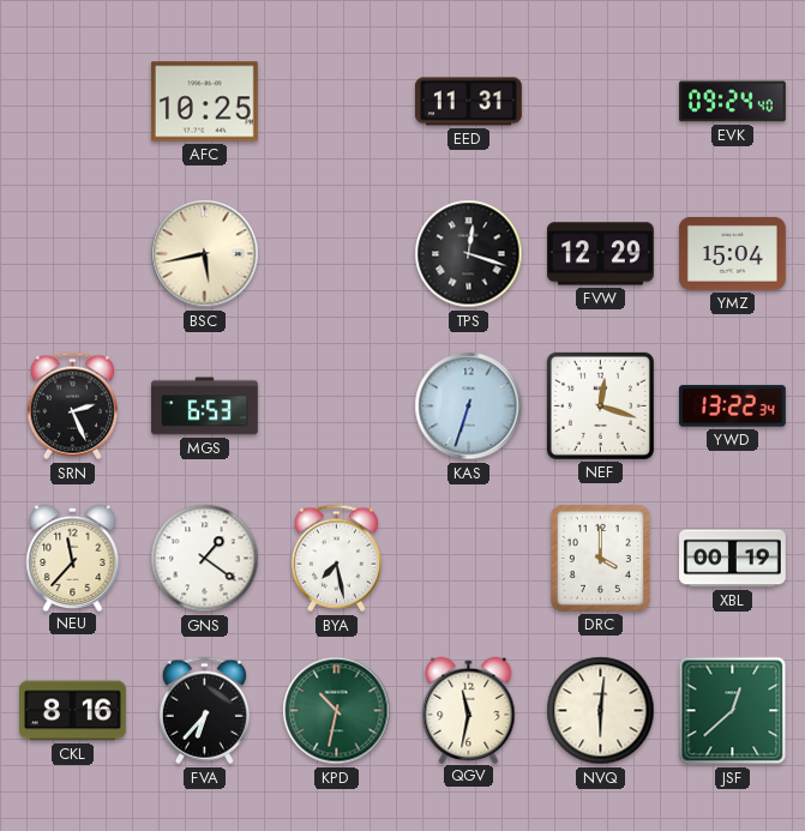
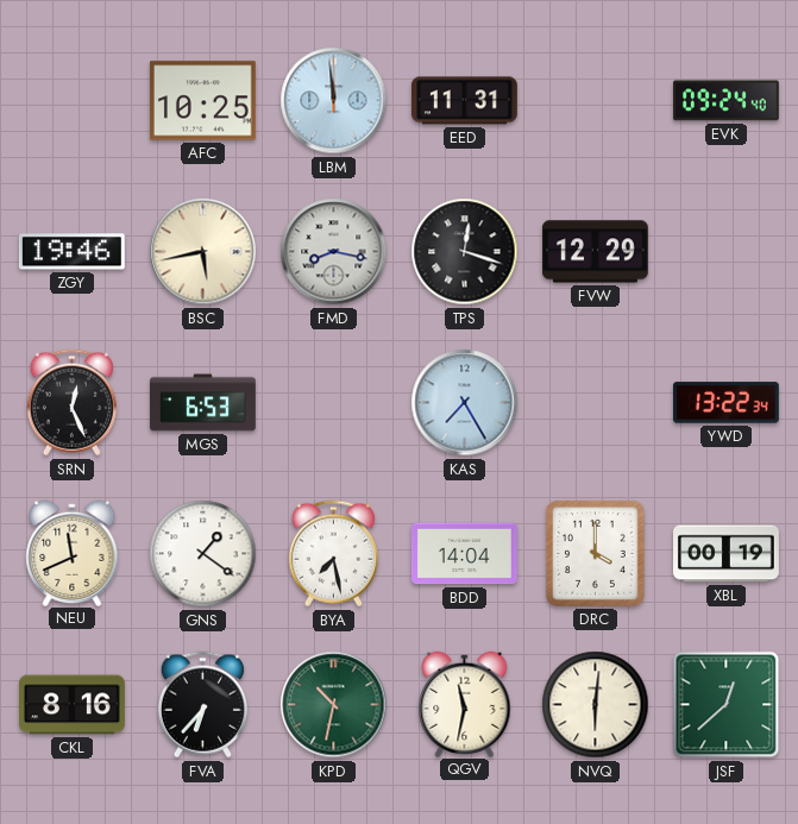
LBM: none -> 11:59 (334, 101)
ZGY: none -> 19:46 (71, 252)
FMD: none -> 8:17 (334, 252)
YMZ: 15:04 -> none (732, 253)
SRN: 2:26 -> 12:26 (71, 403)
KAS: 6:33 -> 7:25 (465, 403)
NEF: 12:18 -> none (600, 405)
NEU: 11:37 -> 11:41 (73, 553)
BDD: none -> 14:04 (465, 554)
